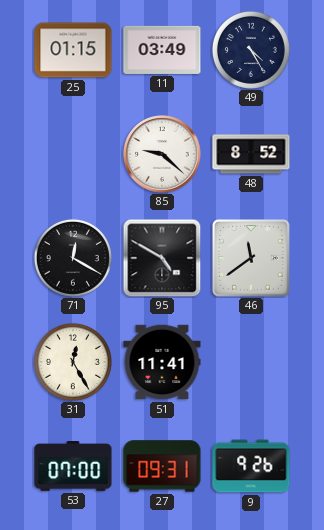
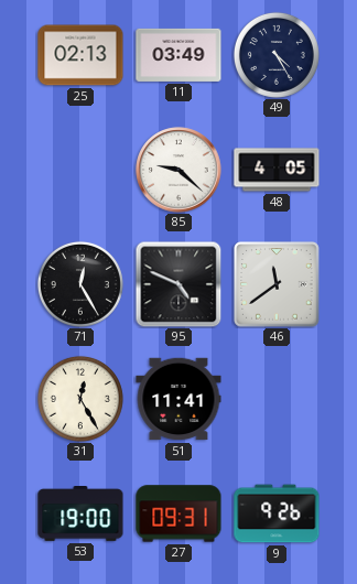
25: 01:15 -> 02:13 (80, 55)
48: 8:52 -> 4:05 (277, 170)
71: 12:20 -> 12:25 (80, 284)
95: 4:50 -> 4:49 (178, 284)
53: 07:00 -> 19:00 (80, 515)
